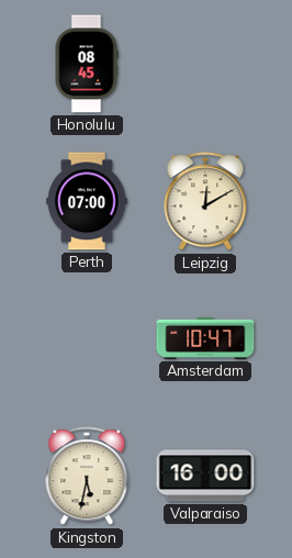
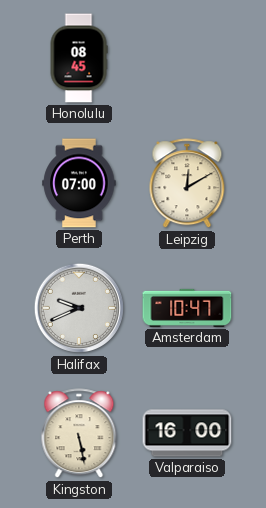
Halifax: none -> 9:41 (79, 308)
Kingston: 5:32 -> 5:28 (79, 434)
